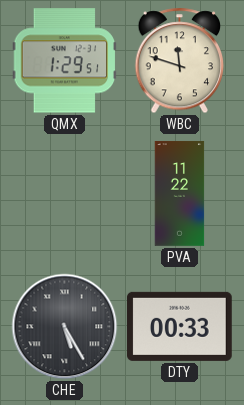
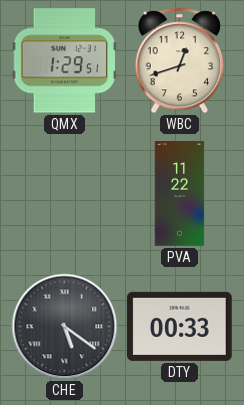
WBC: 11:48 -> 12:42 (180, 61)
CHE: 5:25 -> 5:21 (65, 327)
